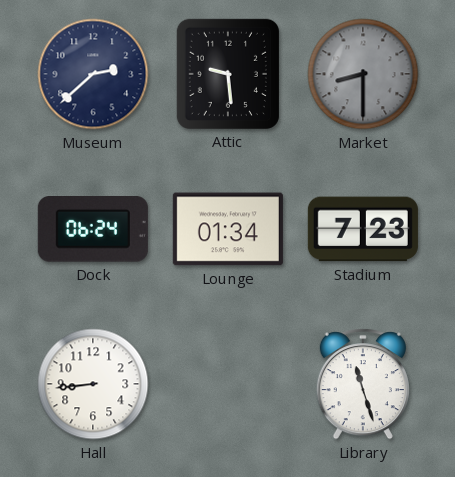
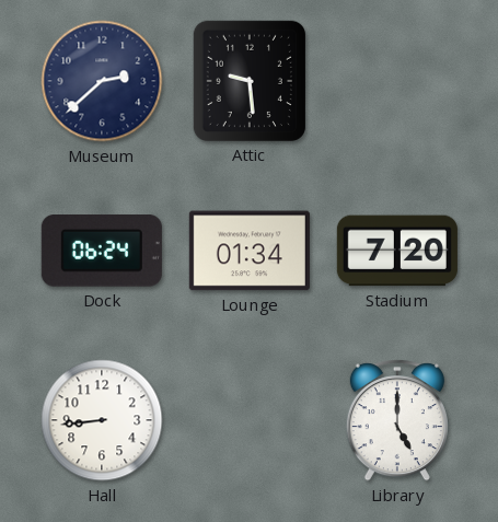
Market: 8:30 -> none (363, 74)
Stadium: 7:23 -> 7:20 (397, 251)
Library: 11:27 -> 5:00 (397, 420)
